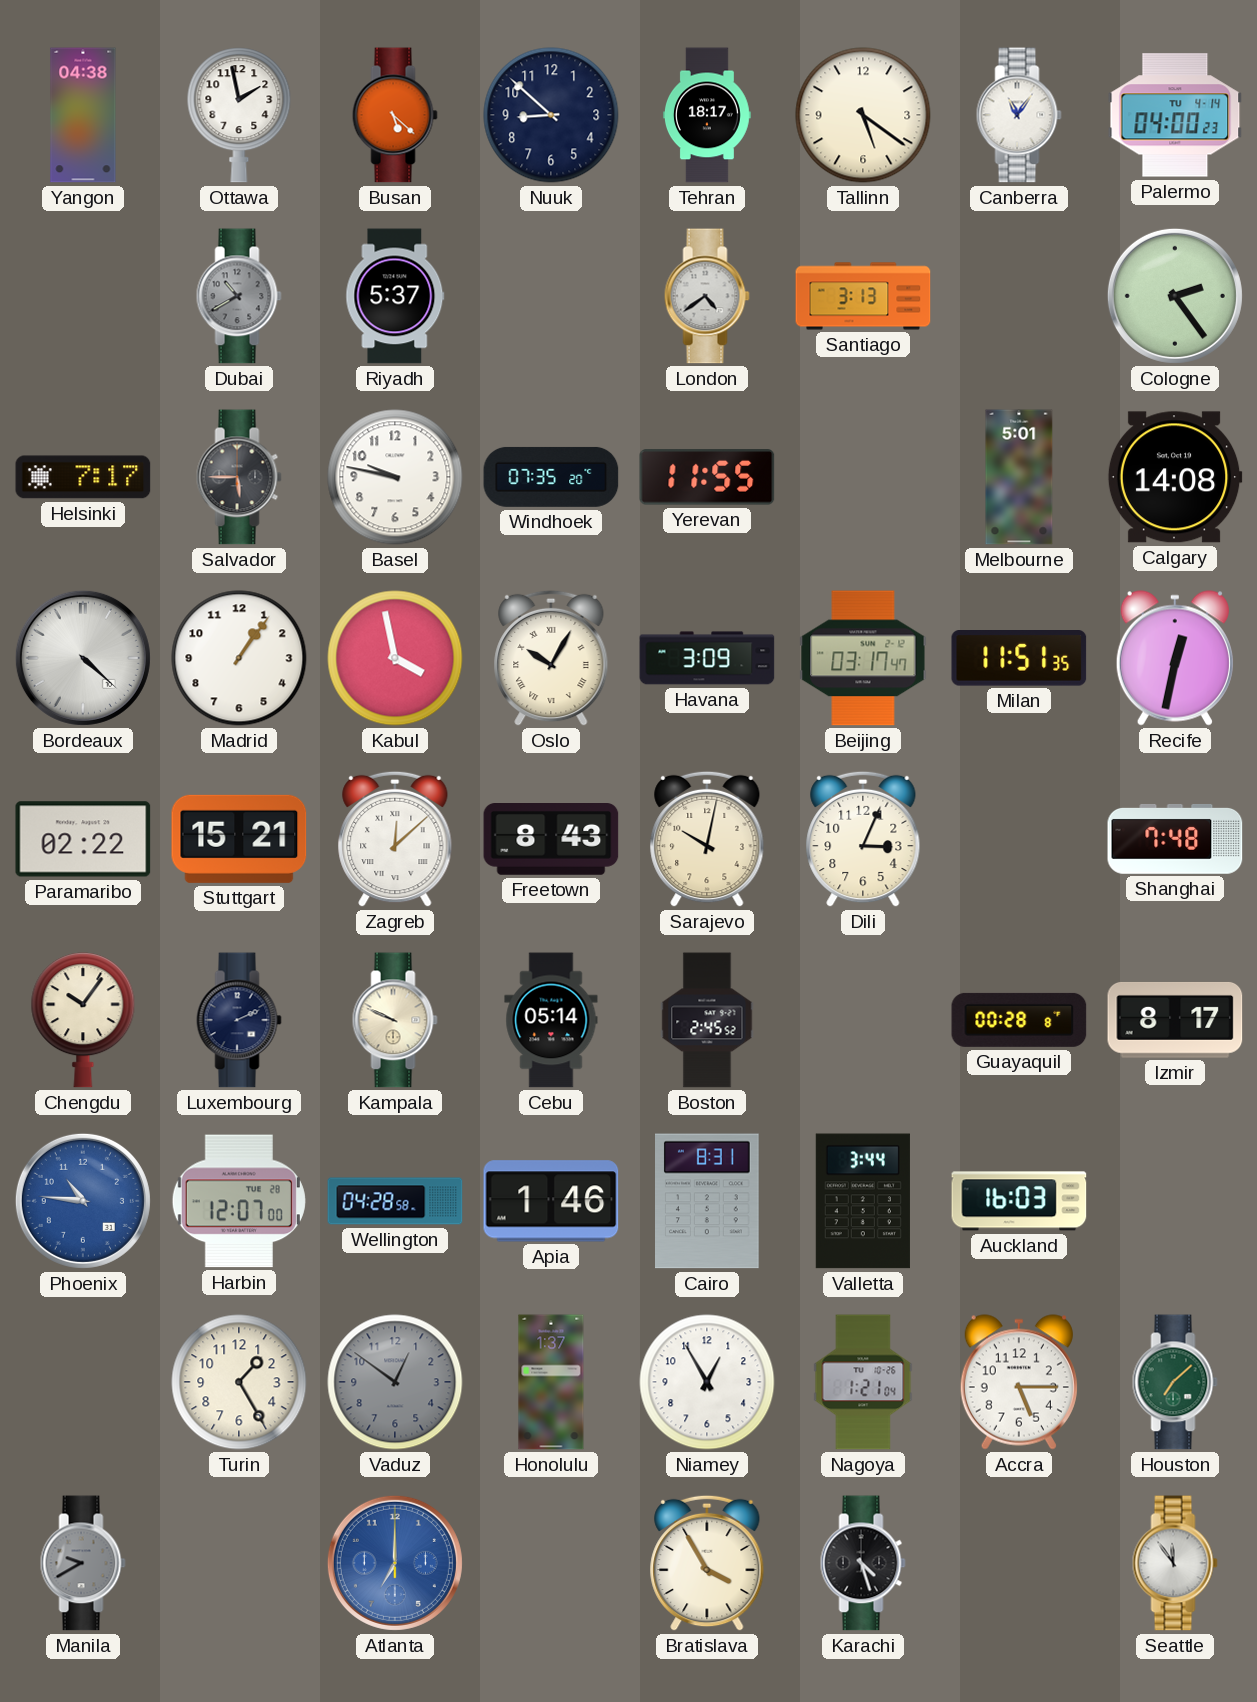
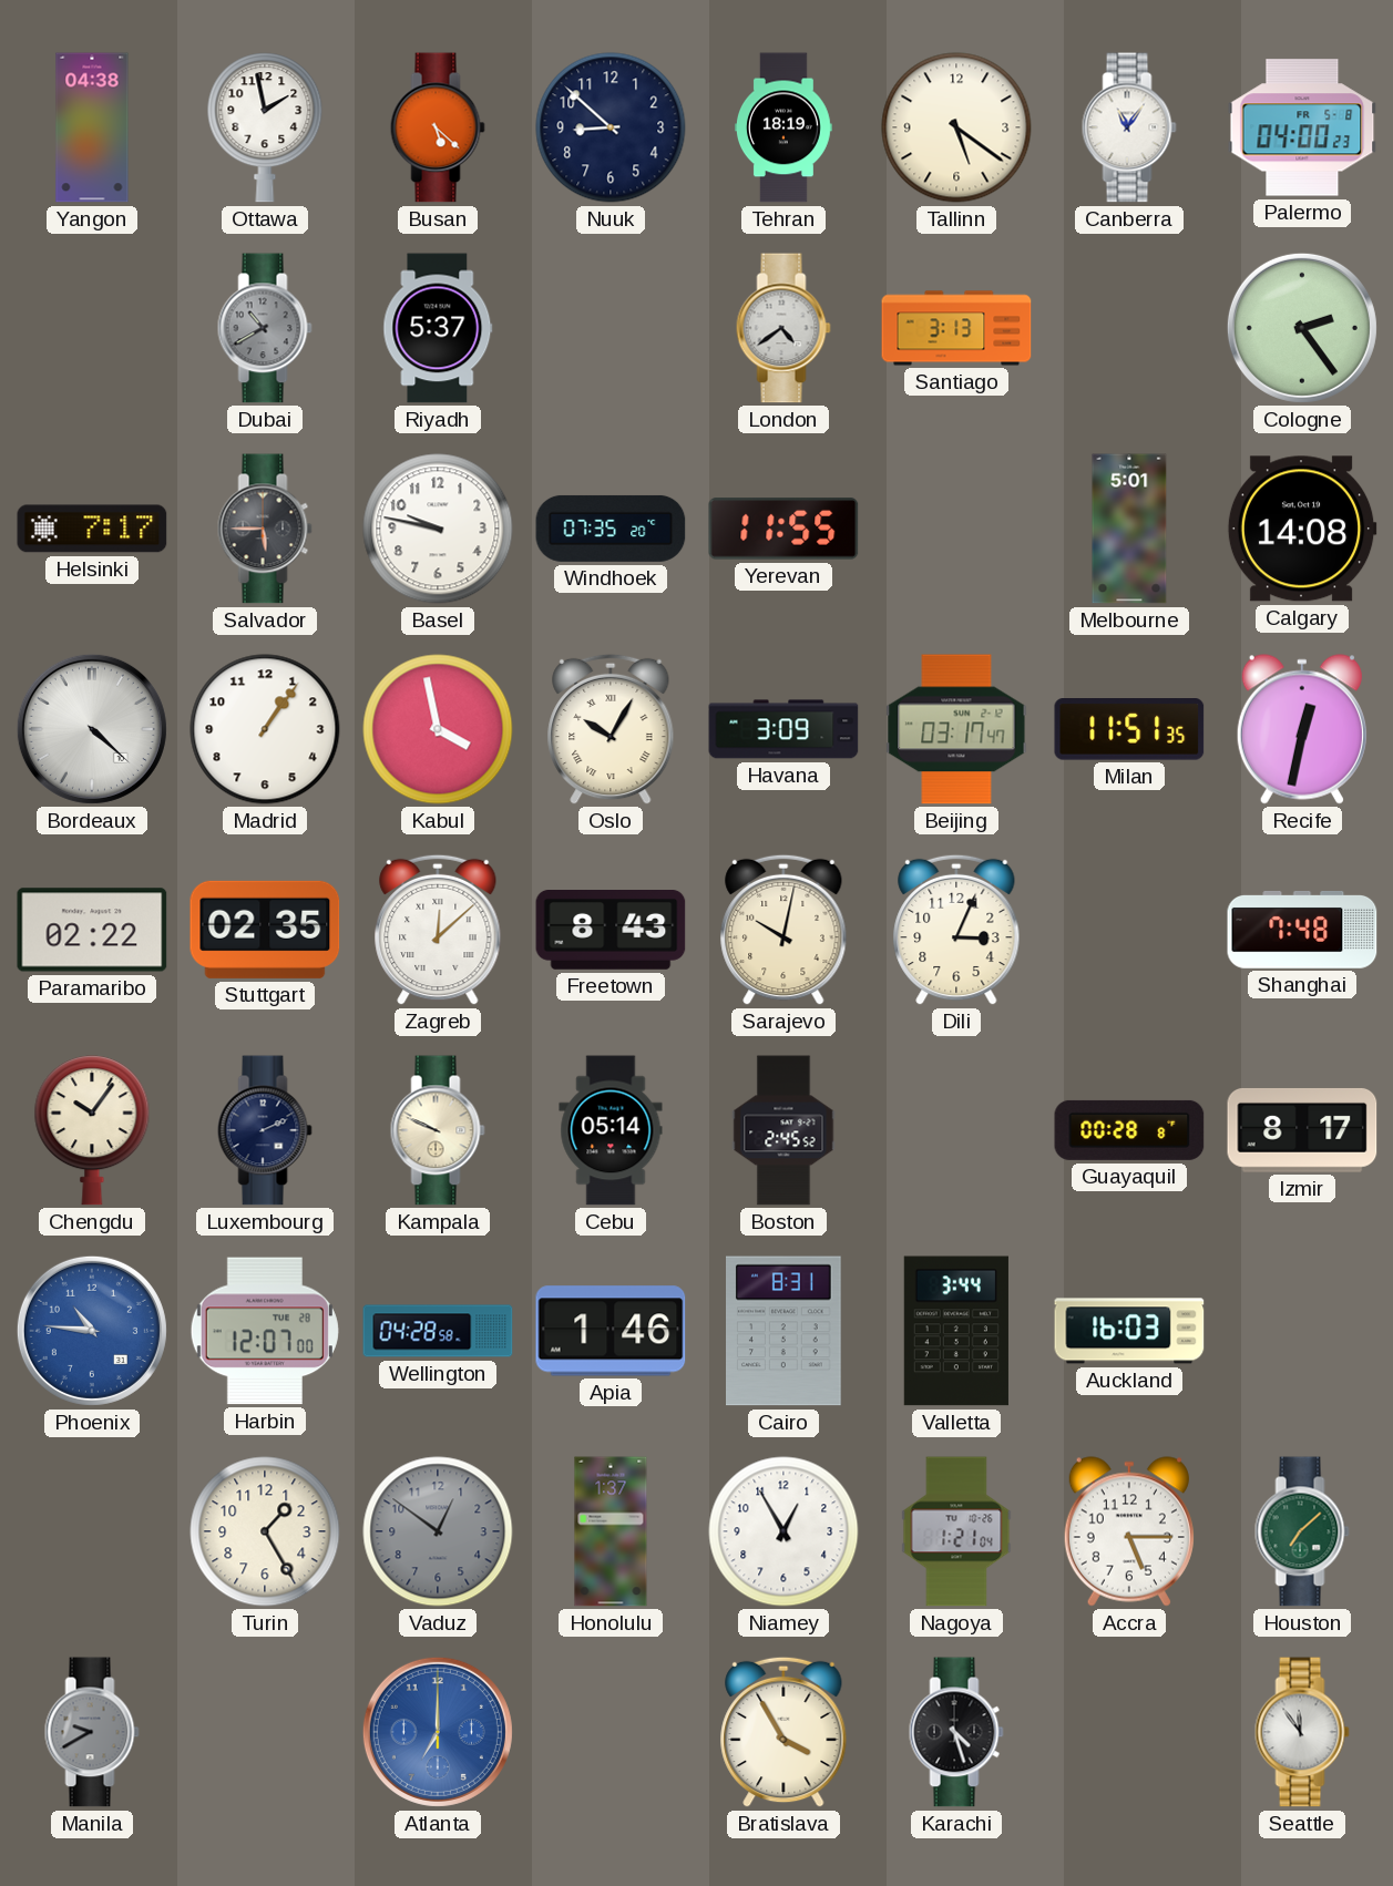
Tehran: 18:17 -> 18:19 (783, 127)
Palermo date: TU 4-14 -> FR 5-8 (1302, 127)
Stuttgart: 15:21 -> 02:35 (265, 930)
